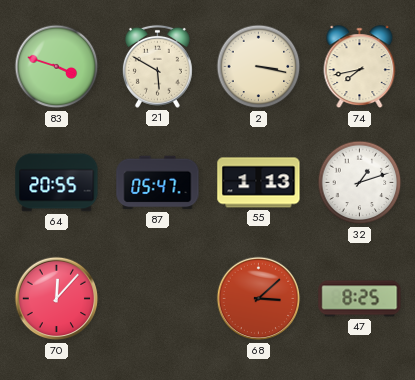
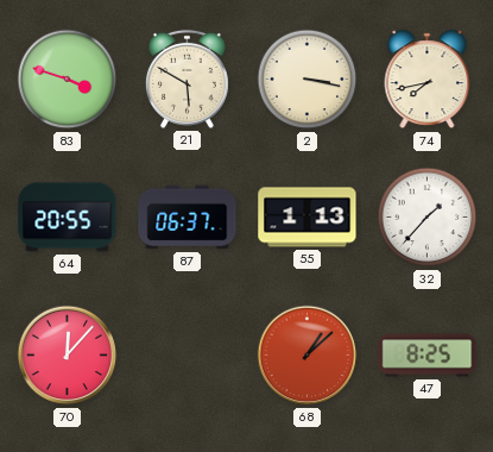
87: 05:47 -> 06:37 (188, 218)
32: 1:12 -> 1:37 (428, 218)
68: 3:08 -> 1:08 (308, 356)
